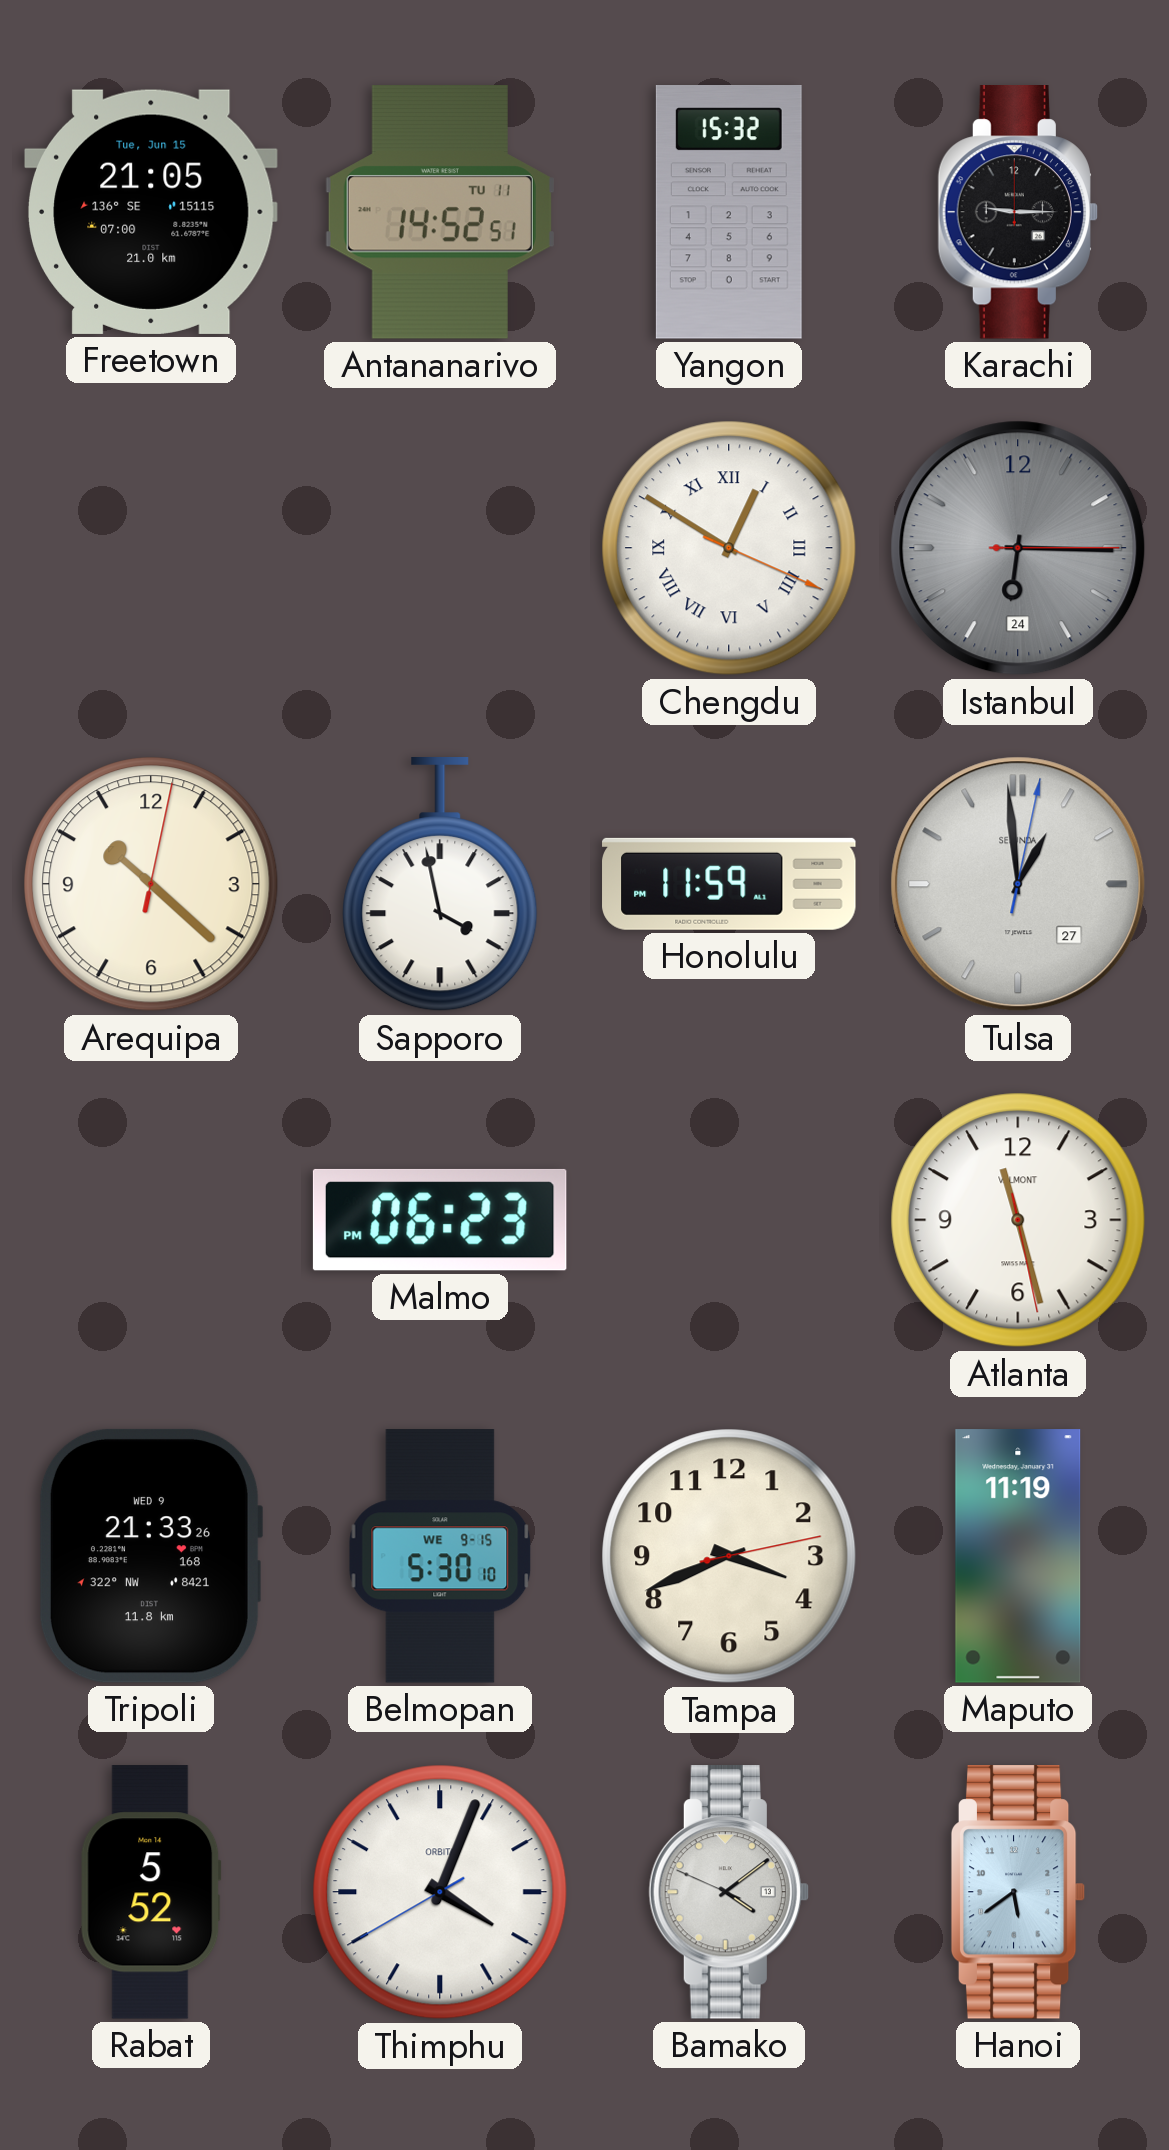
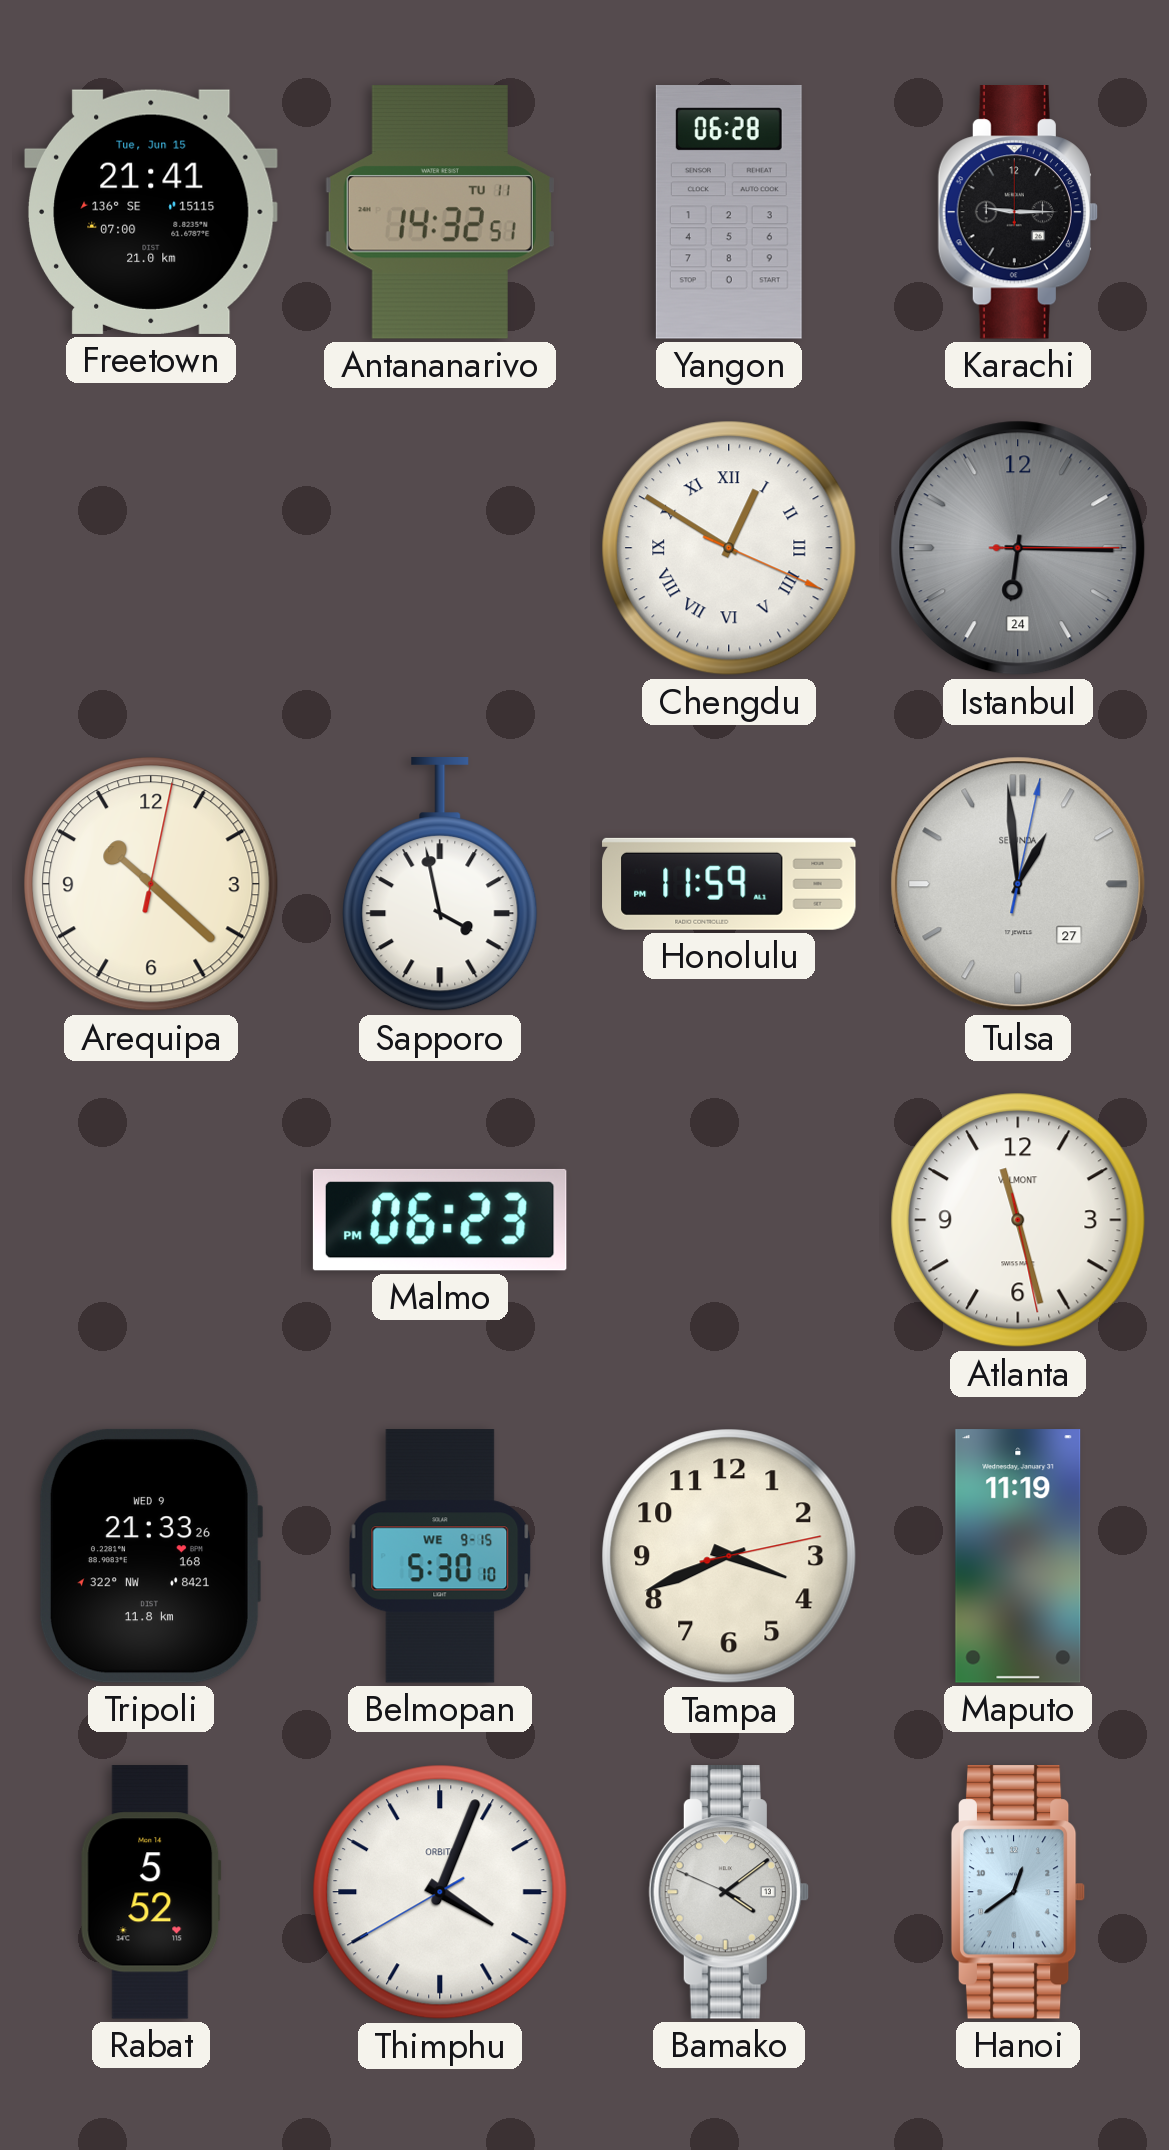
Freetown: 21:05 -> 21:41 (151, 212)
Antananarivo: 14:52 -> 14:32 (440, 213)
Yangon: 15:32 -> 06:28 (729, 213)
Hanoi: 5:39 -> 12:39 (1018, 1893)
